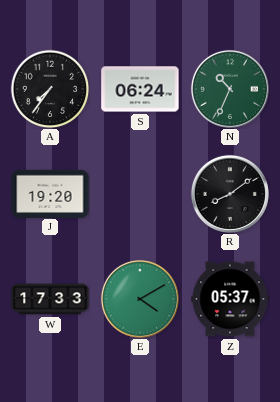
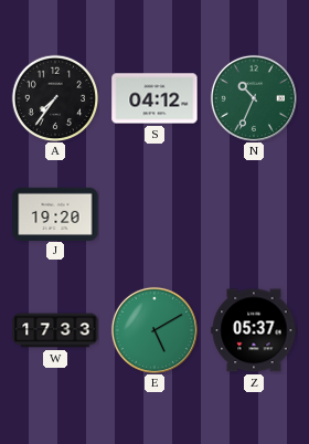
S: 06:24 -> 04:12 (154, 98)
R: 8:09 -> none (230, 194)
E: 4:10 -> 5:10 (154, 330)
